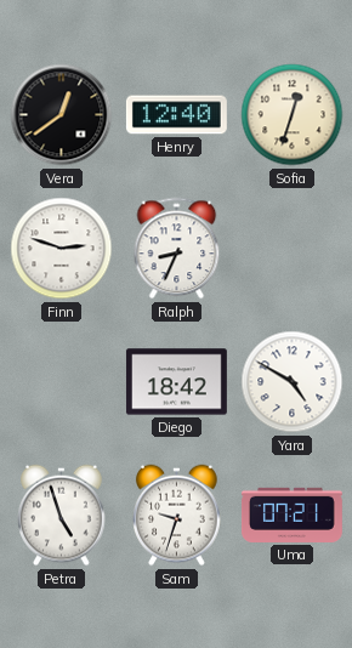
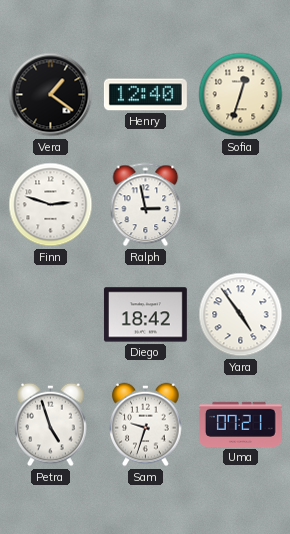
Vera: 12:39 -> 1:21 (51, 95)
Ralph: 8:34 -> 2:58 (146, 205)
Yara: 4:50 -> 4:54 (241, 315)
